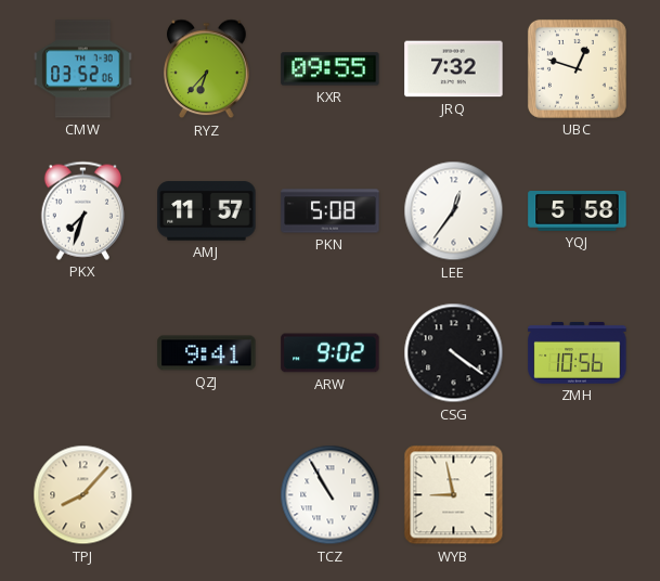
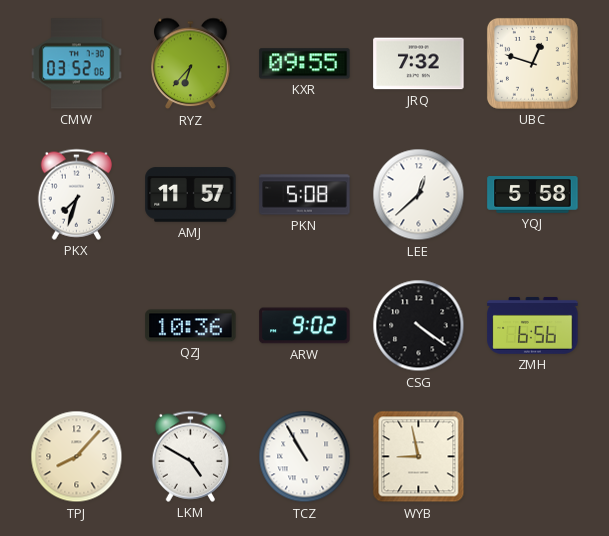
LEE: 12:36 -> 12:38 (419, 195)
QZJ: 9:41 -> 10:36 (191, 326)
ZMH: 10:56 -> 6:56 (533, 326)
LKM: none -> 4:50 (190, 456)
